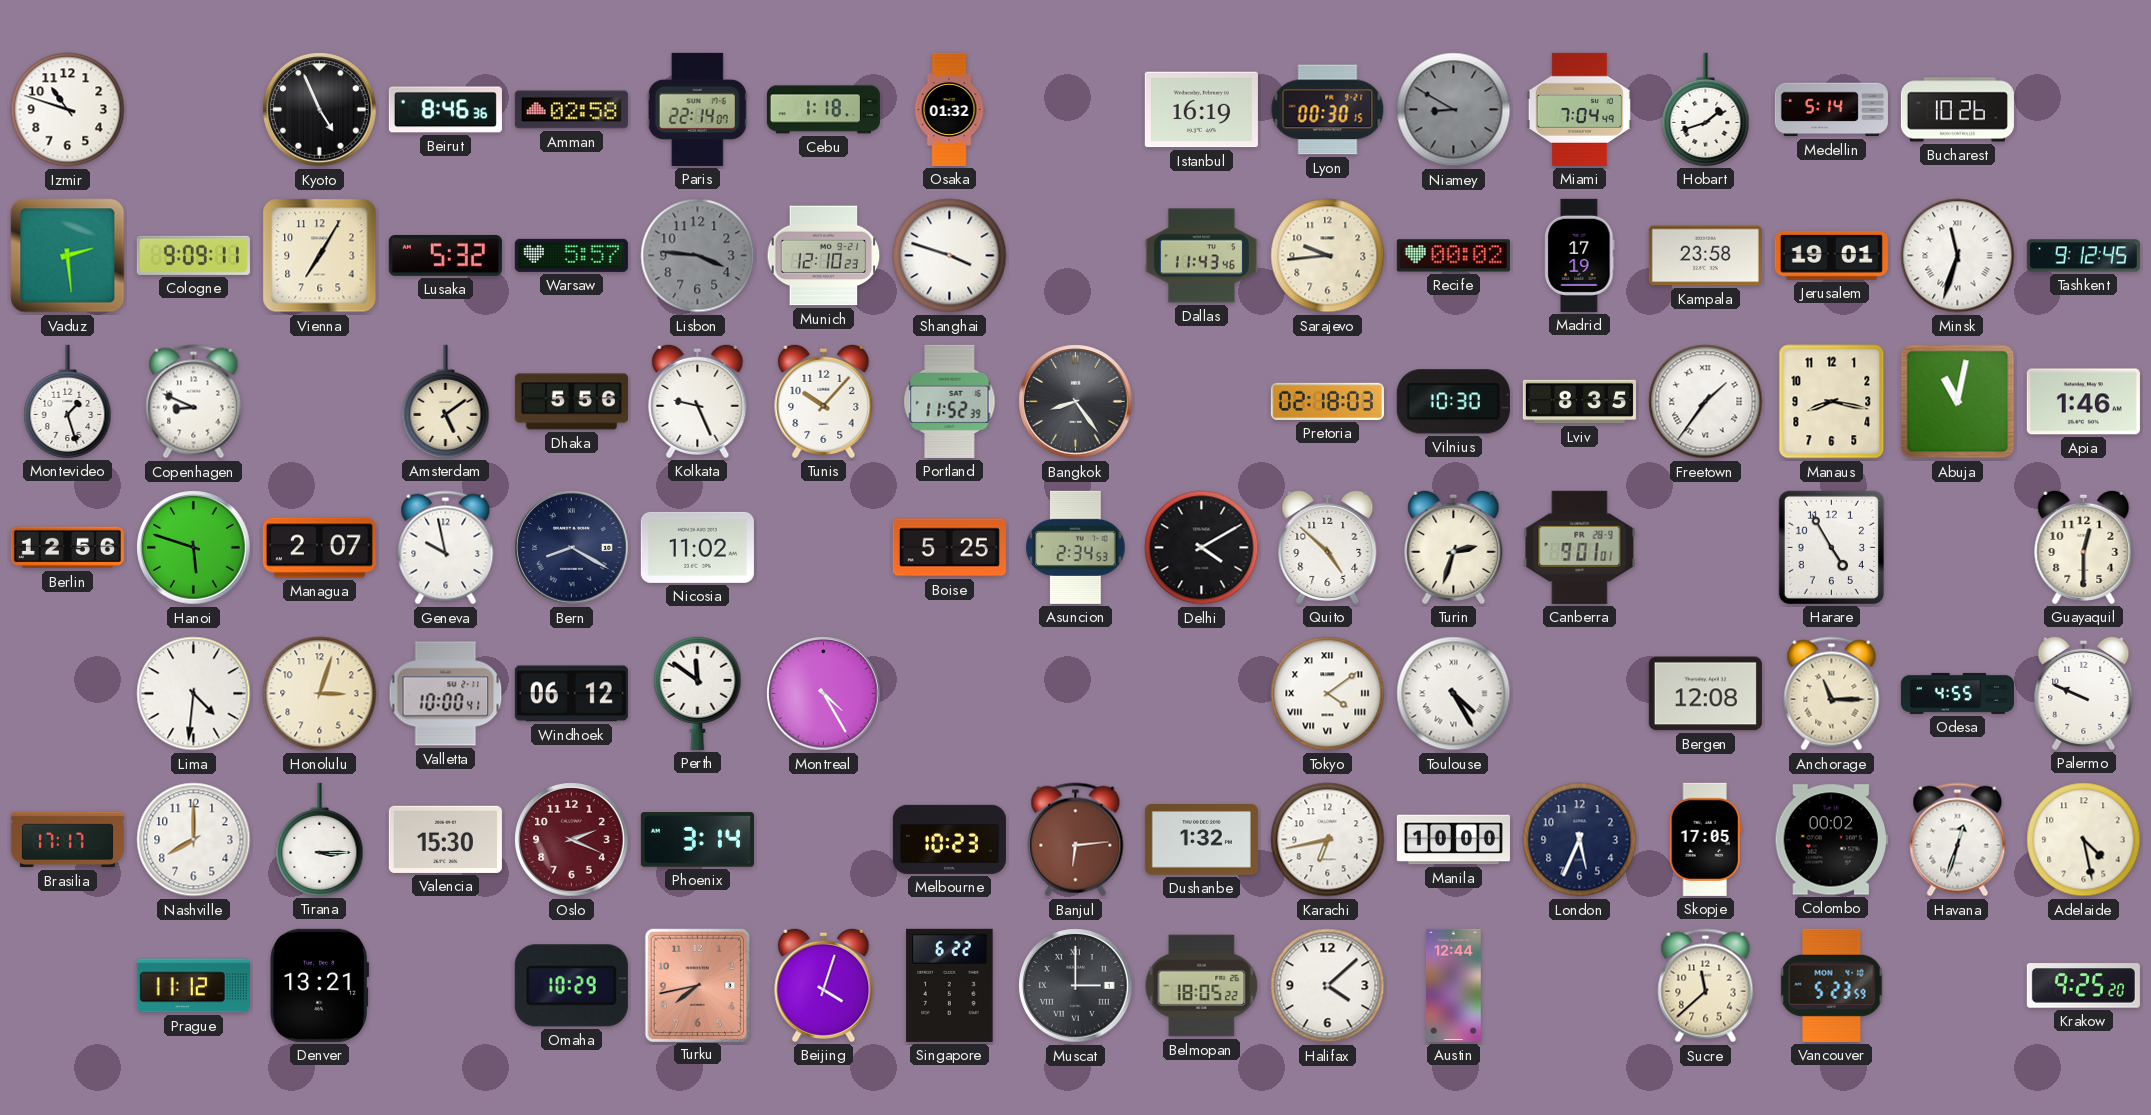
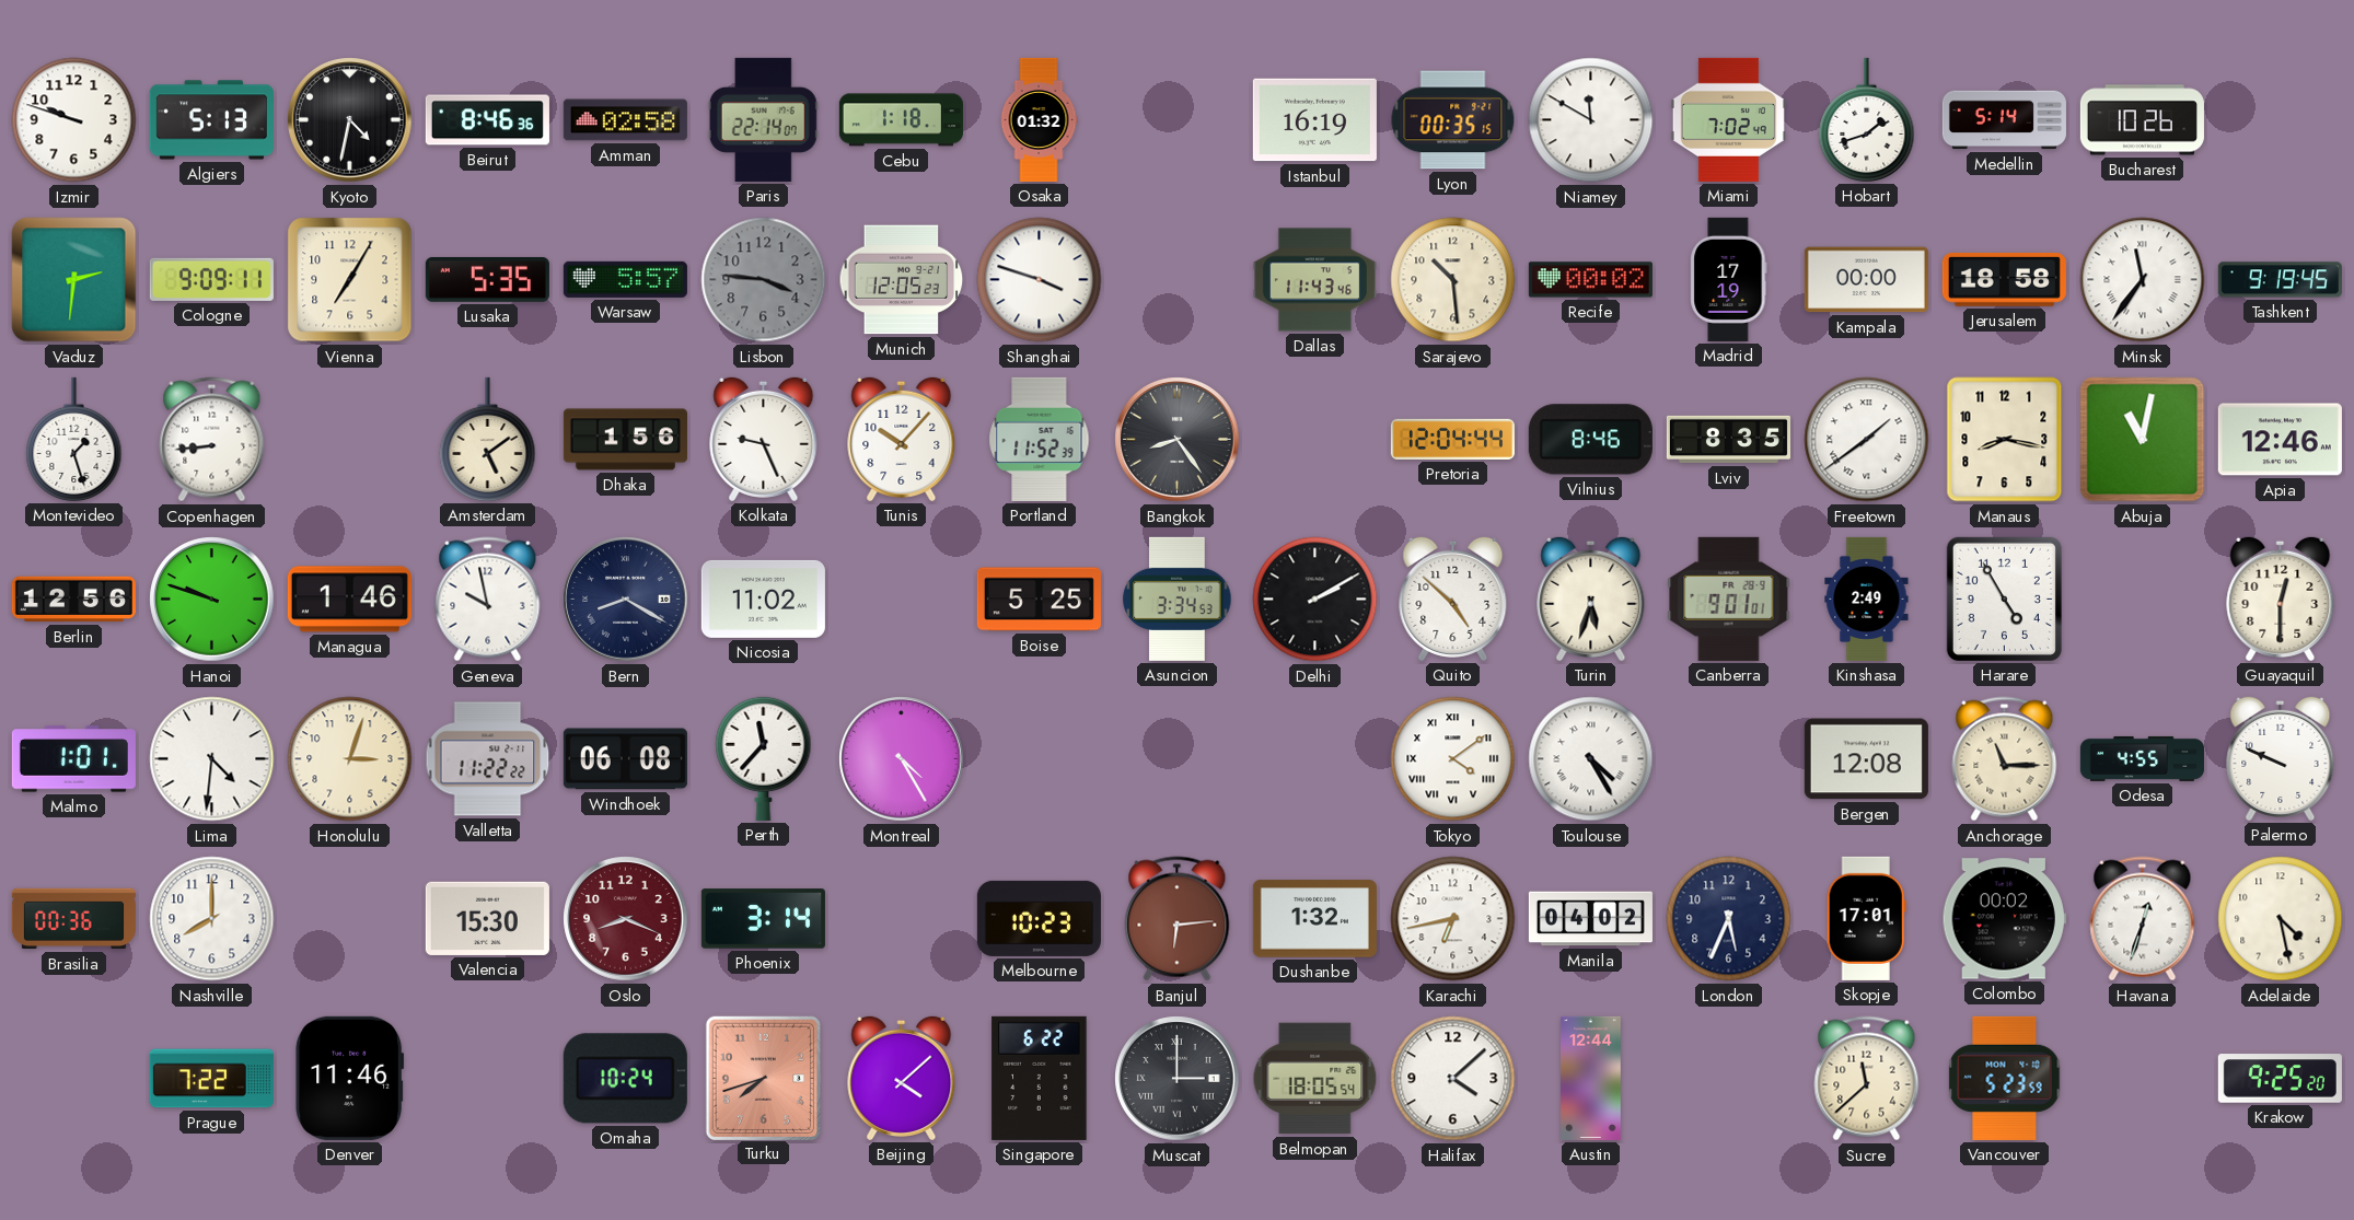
Izmir: 10:48 -> 9:48 (74, 120)
Algiers: none -> 5:13 (211, 120)
Kyoto: 4:56 -> 4:32 (350, 120)
Lyon: 00:30 -> 00:35 (1453, 120)
Niamey: 8:50 -> 11:50 (1591, 120)
Niamey dial: grey -> white (1591, 120)
Miami: 7:04 -> 7:02 (1728, 119)
Vaduz: 2:29 -> 2:31 (74, 280)
Lusaka: 5:32 -> 5:35 (487, 279)
Munich: 12:10 -> 12:05 (902, 280)
Sarajevo: 9:44 -> 10:29 (1453, 280)
Kampala: 23:58 -> 00:00 (1866, 280)
Jerusalem: 19:01 -> 18:58 (2004, 279)
Minsk: 11:33 -> 11:36 (2143, 280)
Tashkent: 9:12 -> 9:19 (2280, 280)
Copenhagen: 8:49 -> 8:44 (212, 440)
Dhaka: 5:56 -> 1:56 (625, 440)
Pretoria: 02:18 -> 12:04 (1452, 439)
Vilnius: 10:30 -> 8:46 (1590, 440)
Freetown: 1:36 -> 1:39 (1867, 440)
Apia: 1:46 -> 12:46 (2280, 440)
Hanoi: 5:48 -> 9:48 (212, 600)
Managua: 2:07 -> 1:46 (349, 600)
Asuncion: 2:34 -> 3:34 (1178, 599)
Delhi: 4:10 -> 2:10 (1315, 600)
Turin: 2:33 -> 5:33 (1591, 599)
Kinshasa: none -> 2:49 (1867, 599)
Malmo: none -> 1:01 (73, 759)
Valletta: 10:00 -> 11:22 (488, 759)
Windhoek: 06:12 -> 06:08 (625, 759)
Perth: 11:51 -> 11:37 (764, 758)
Brasilia: 17:17 -> 00:36 (73, 919)
Tirana: 3:15 -> none (320, 839)
Oslo: 2:19 -> 8:19 (626, 919)
Manila: 10:00 -> 04:02 (1590, 919)
Skopje: 17:05 -> 17:01 (1866, 918)
Prague: 11:12 -> 7:22 (211, 1079)
Denver: 13:21 -> 11:46 (350, 1078)
Omaha: 10:29 -> 10:24 (625, 1079)
Turku: 7:43 -> 7:42 (763, 1078)
Beijing: 4:03 -> 4:08 (902, 1078)
Belmopan: 18:05:22 -> 18:05:54 (1315, 1079)
